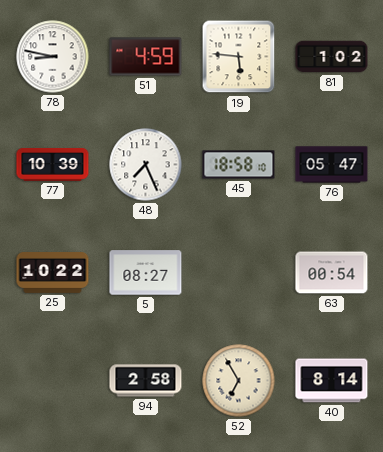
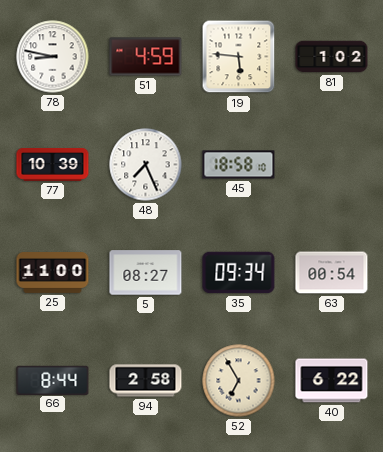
76: 05:47 -> none (332, 165)
25: 10:22 -> 11:00 (53, 273)
35: none -> 09:34 (239, 273)
66: none -> 8:44 (53, 380)
40: 8:14 -> 6:22 (332, 381)
